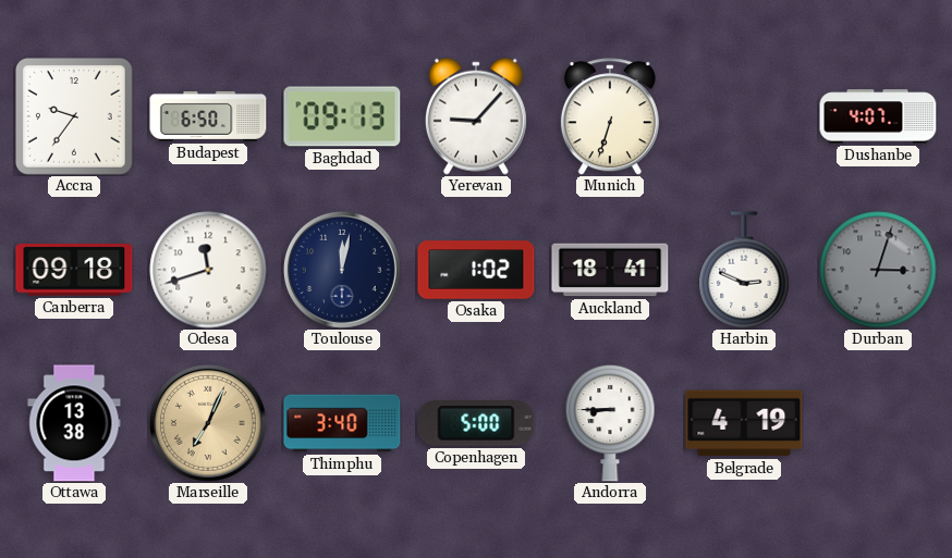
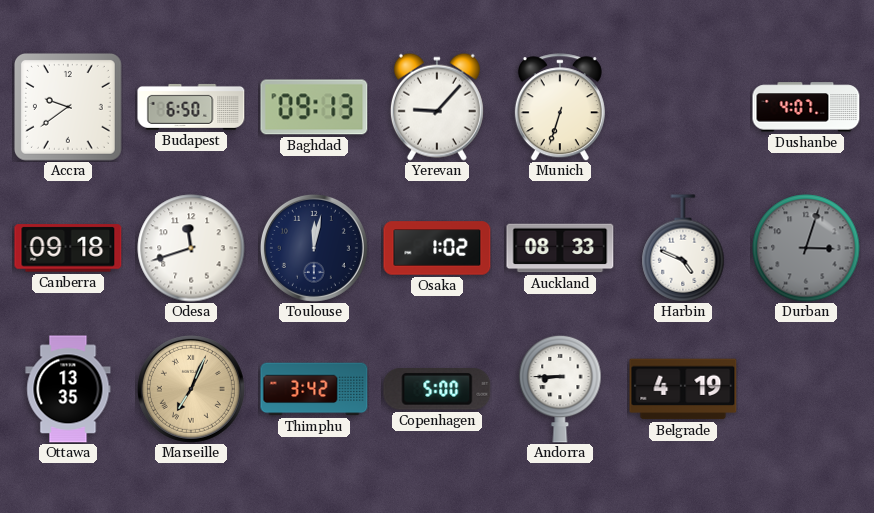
Accra: 9:36 -> 9:39 (68, 107)
Auckland: 18:41 -> 08:33 (560, 248)
Harbin: 2:49 -> 4:49 (683, 248)
Ottawa: 13:38 -> 13:35 (68, 389)
Thimphu: 3:40 -> 3:42 (314, 389)
